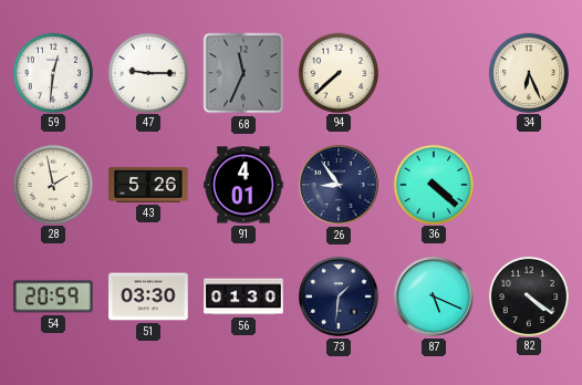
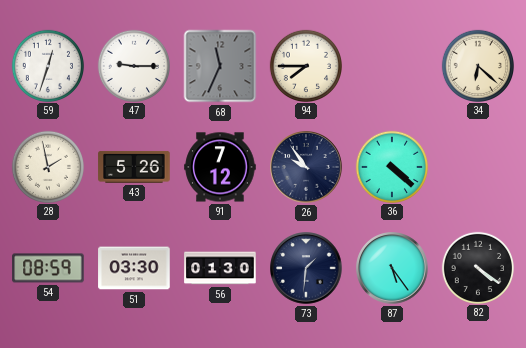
59: 12:31 -> 12:33 (47, 65)
94: 7:38 -> 7:45 (305, 65)
34: 6:26 -> 6:22 (477, 65)
91: 4:01 -> 7:12 (220, 167)
26: 8:54 -> 9:54 (306, 167)
54: 20:59 -> 08:59 (48, 268)
87: 5:19 -> 5:24 (392, 268)
